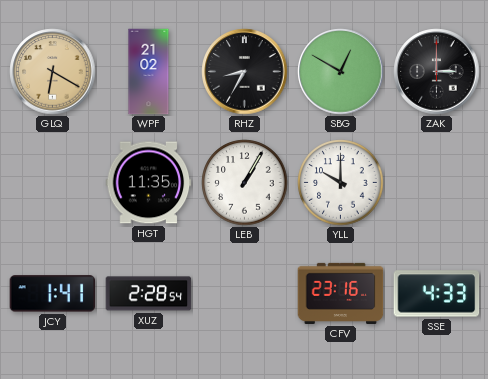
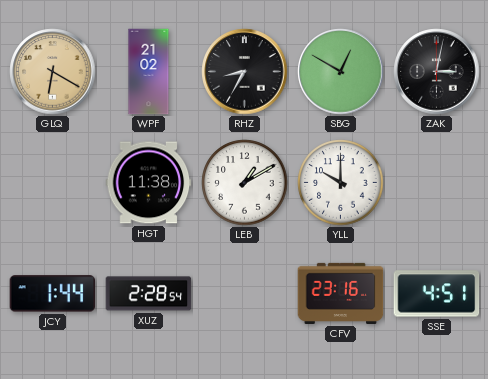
ZAK: 3:00 -> 3:02 (437, 72)
HGT: 11:35 -> 11:38 (149, 183)
LEB: 1:05 -> 1:10 (245, 183)
JCY: 1:41 -> 1:44 (53, 294)
SSE: 4:33 -> 4:51 (437, 294)
